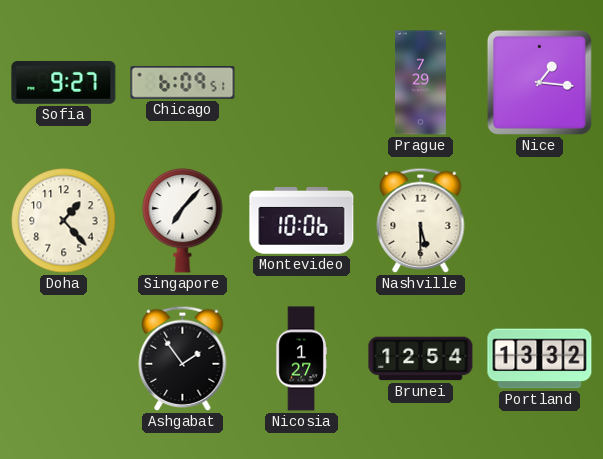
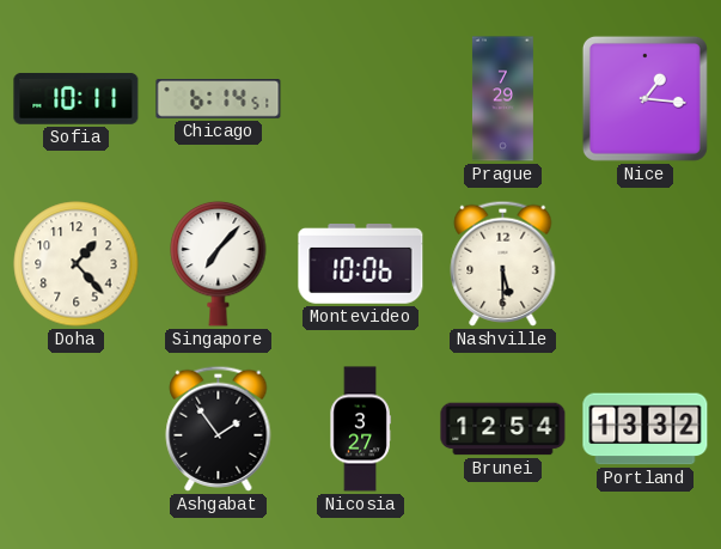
Sofia: 9:27 -> 10:11 (77, 98)
Chicago: 6:09 -> 6:14 (219, 99)
Nicosia: 1:27 -> 3:27 (360, 429)
